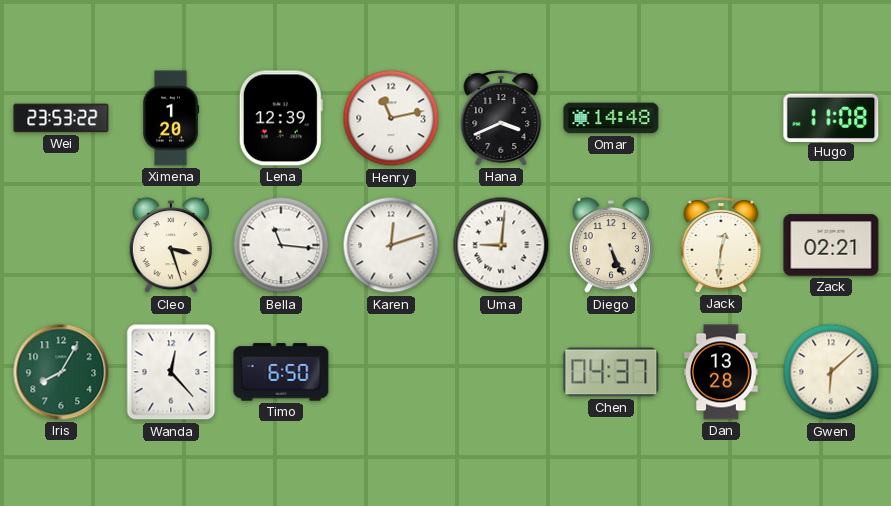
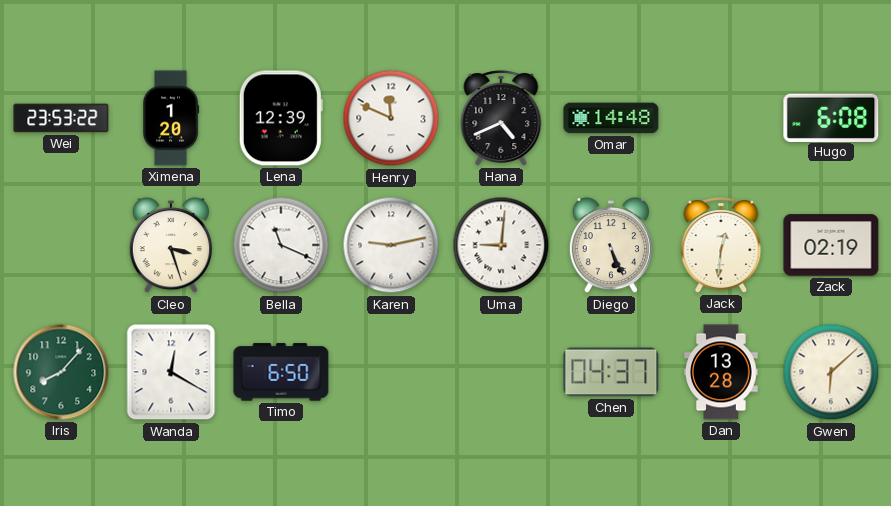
Henry: 11:13 -> 11:49 (391, 118)
Hana: 3:41 -> 4:41 (501, 118)
Hugo: 11:08 -> 6:08 (831, 117)
Bella: 11:16 -> 11:19 (281, 245)
Karen: 12:12 -> 9:13 (391, 245)
Zack: 02:21 -> 02:19 (831, 245)
Iris: 8:05 -> 8:07 (61, 372)
Wanda: 12:23 -> 12:20 (171, 372)
